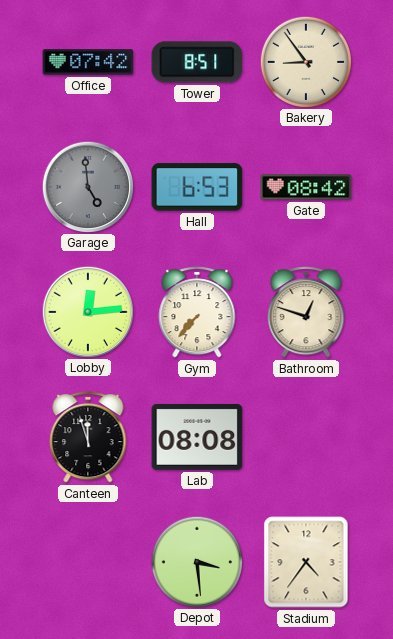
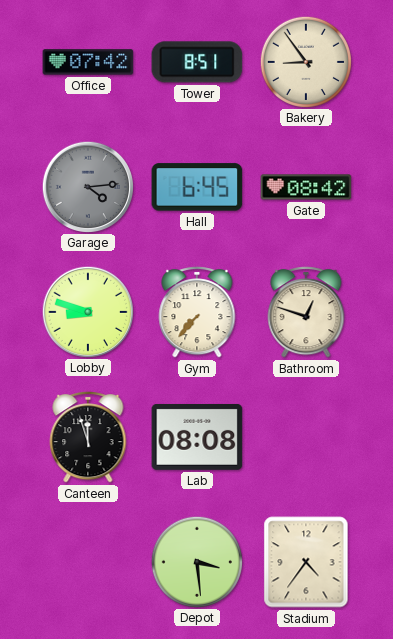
Garage: 4:59 -> 4:14 (87, 186)
Hall: 6:53 -> 6:45 (197, 187)
Lobby: 12:14 -> 8:48 (87, 311)
